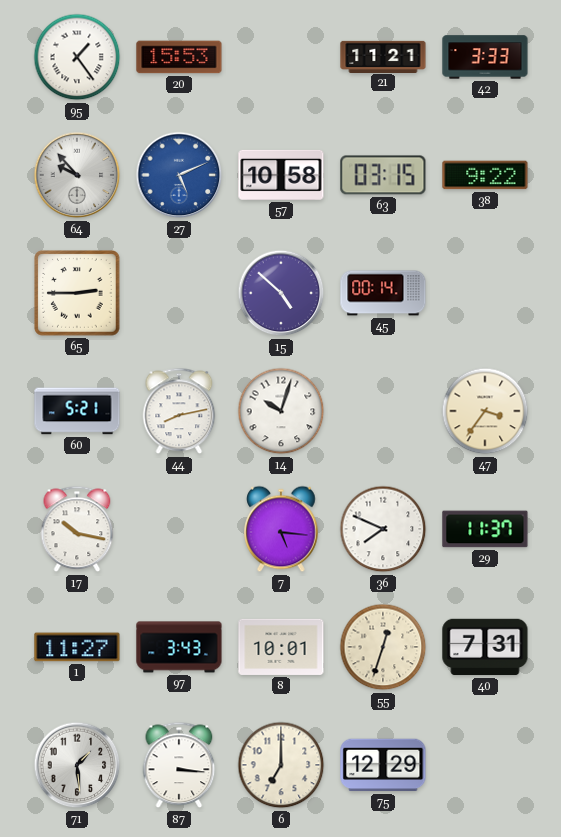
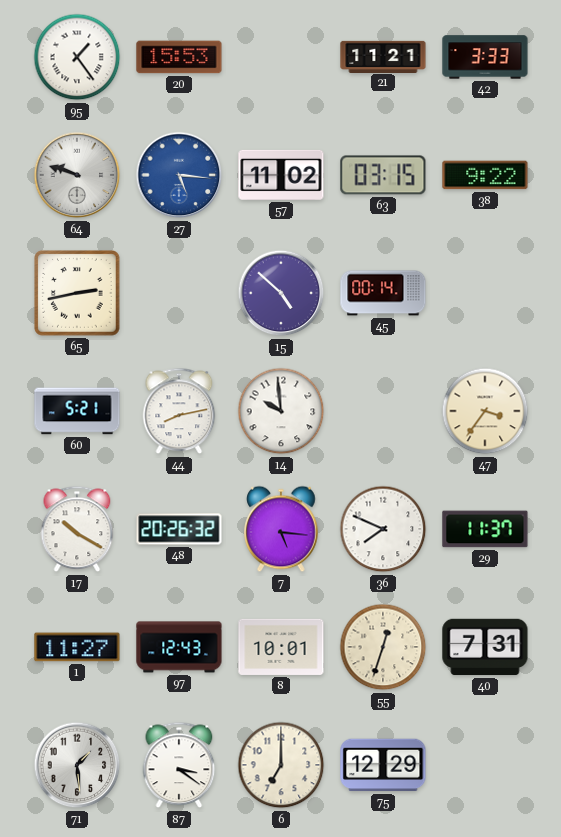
64: 9:53 -> 9:48 (77, 175)
27: 5:11 -> 5:16 (179, 175)
57: 10:58 -> 11:02 (281, 175)
65: 2:45 -> 2:43 (77, 293)
14: 10:03 -> 9:59 (281, 411)
17: 10:17 -> 10:20 (77, 529)
48: none -> 20:26 (179, 529)
97: 3:43 -> 12:43 (179, 647)
87: 3:16 -> 3:21 (179, 765)
